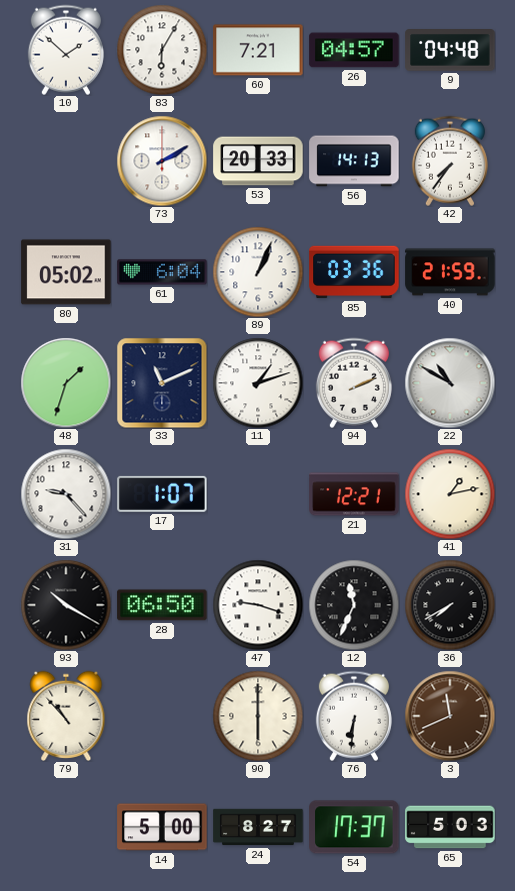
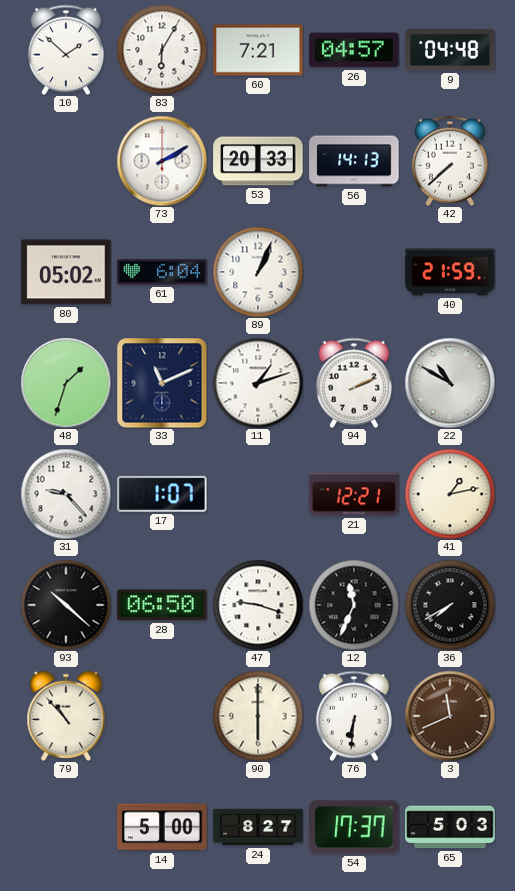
42: 7:36 -> 7:38 (450, 161)
85: 03:36 -> none (354, 272)
93: 10:20 -> 10:22 (66, 605)
